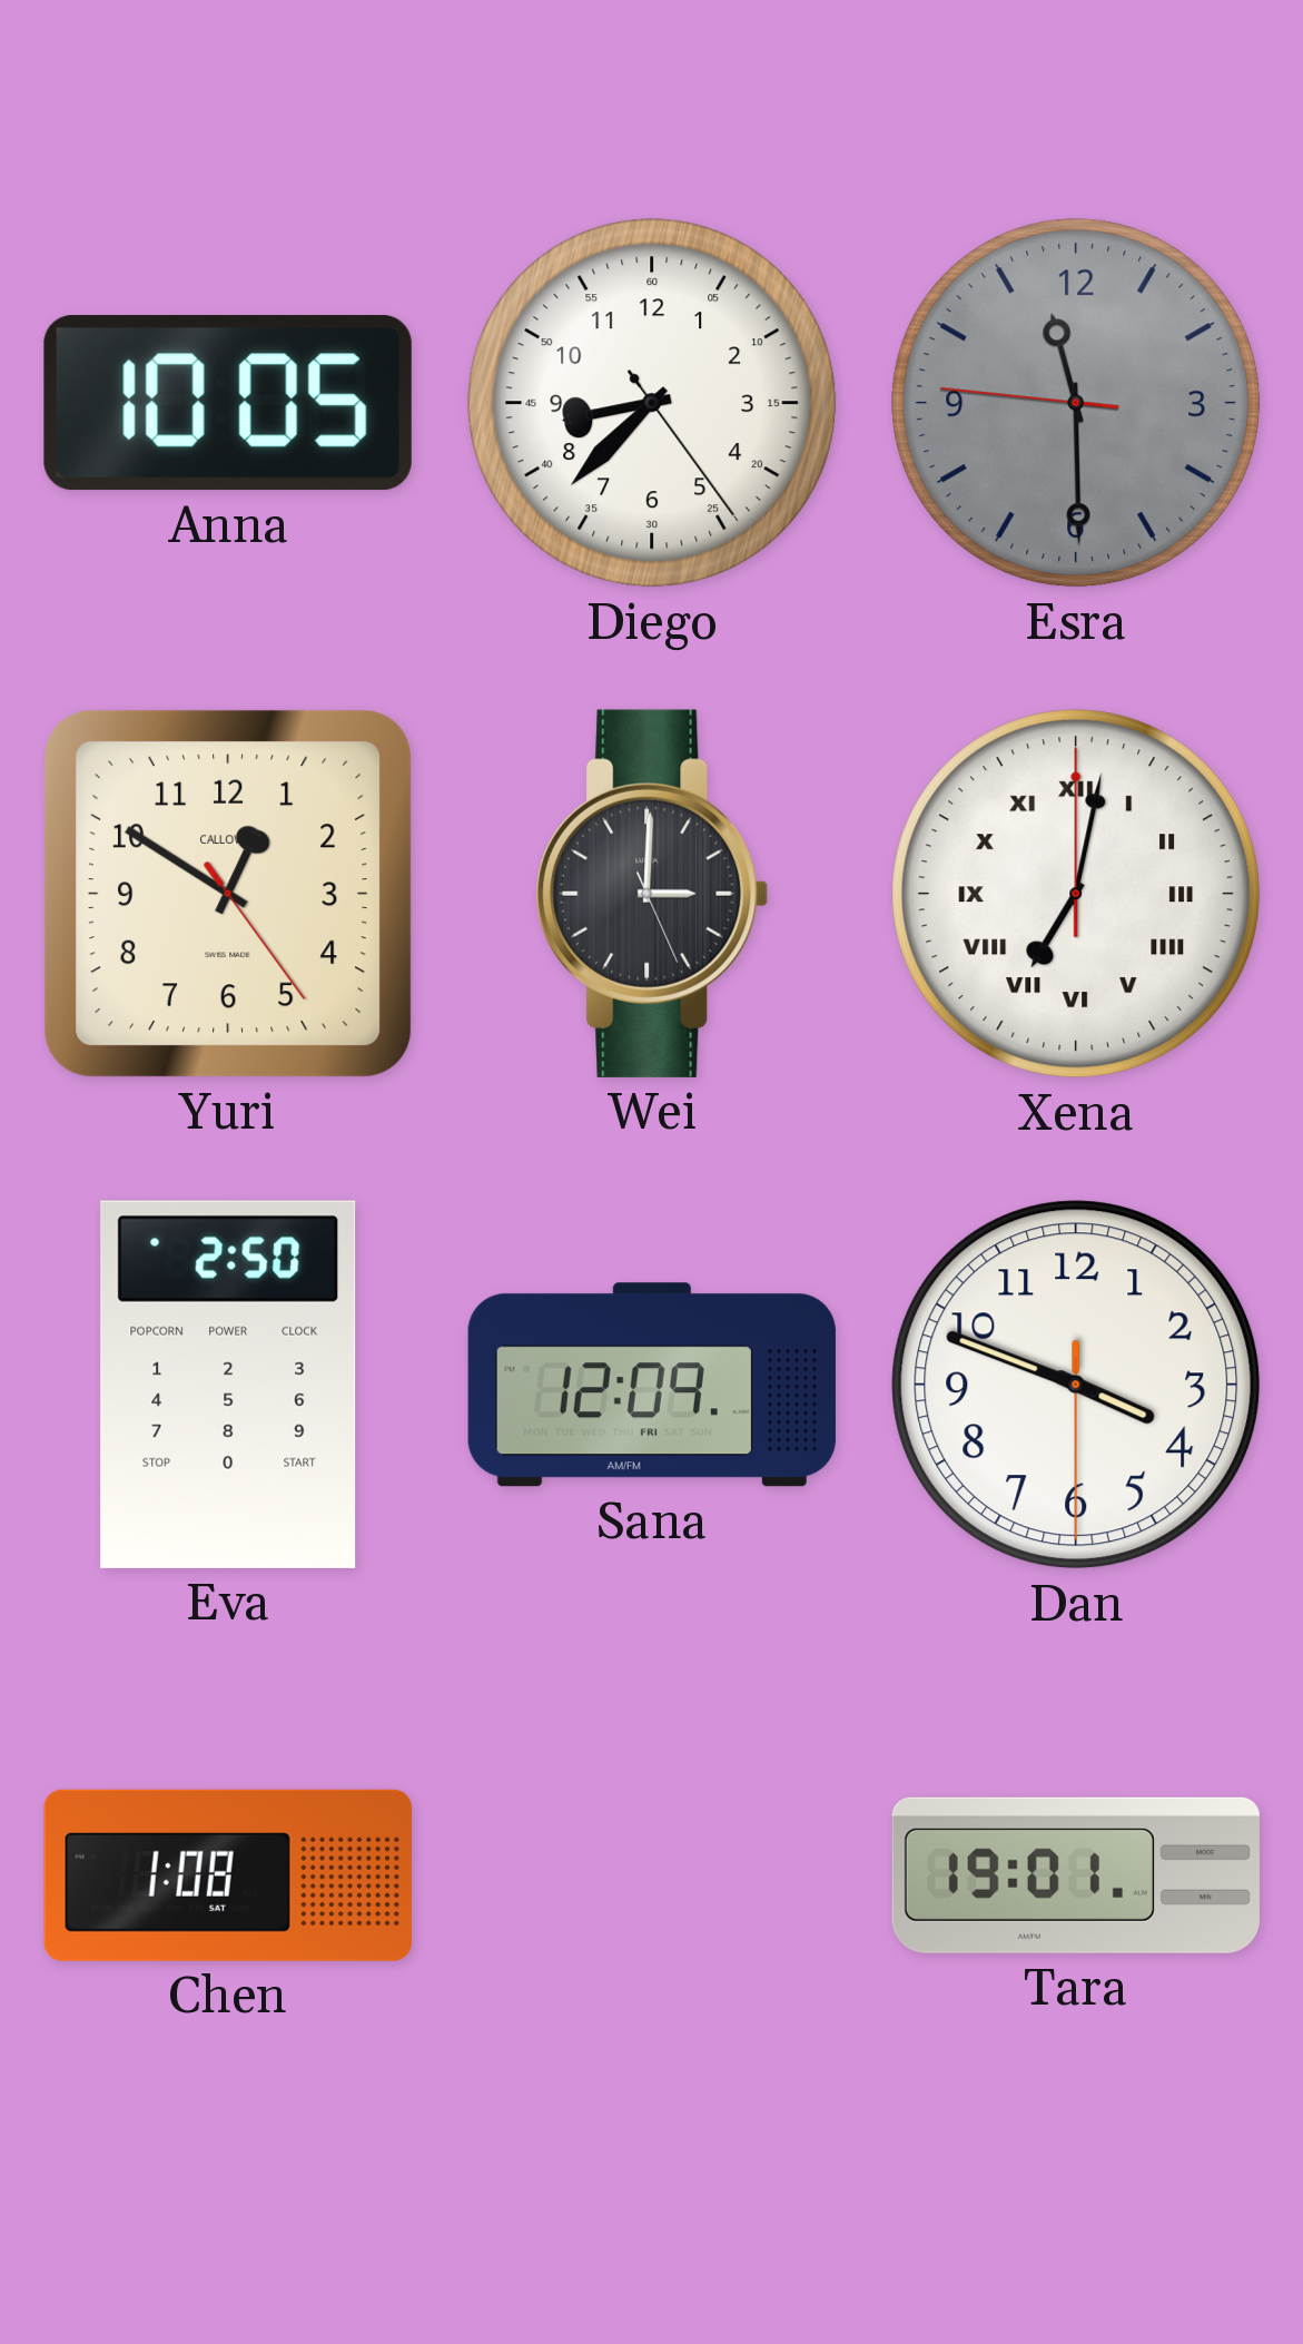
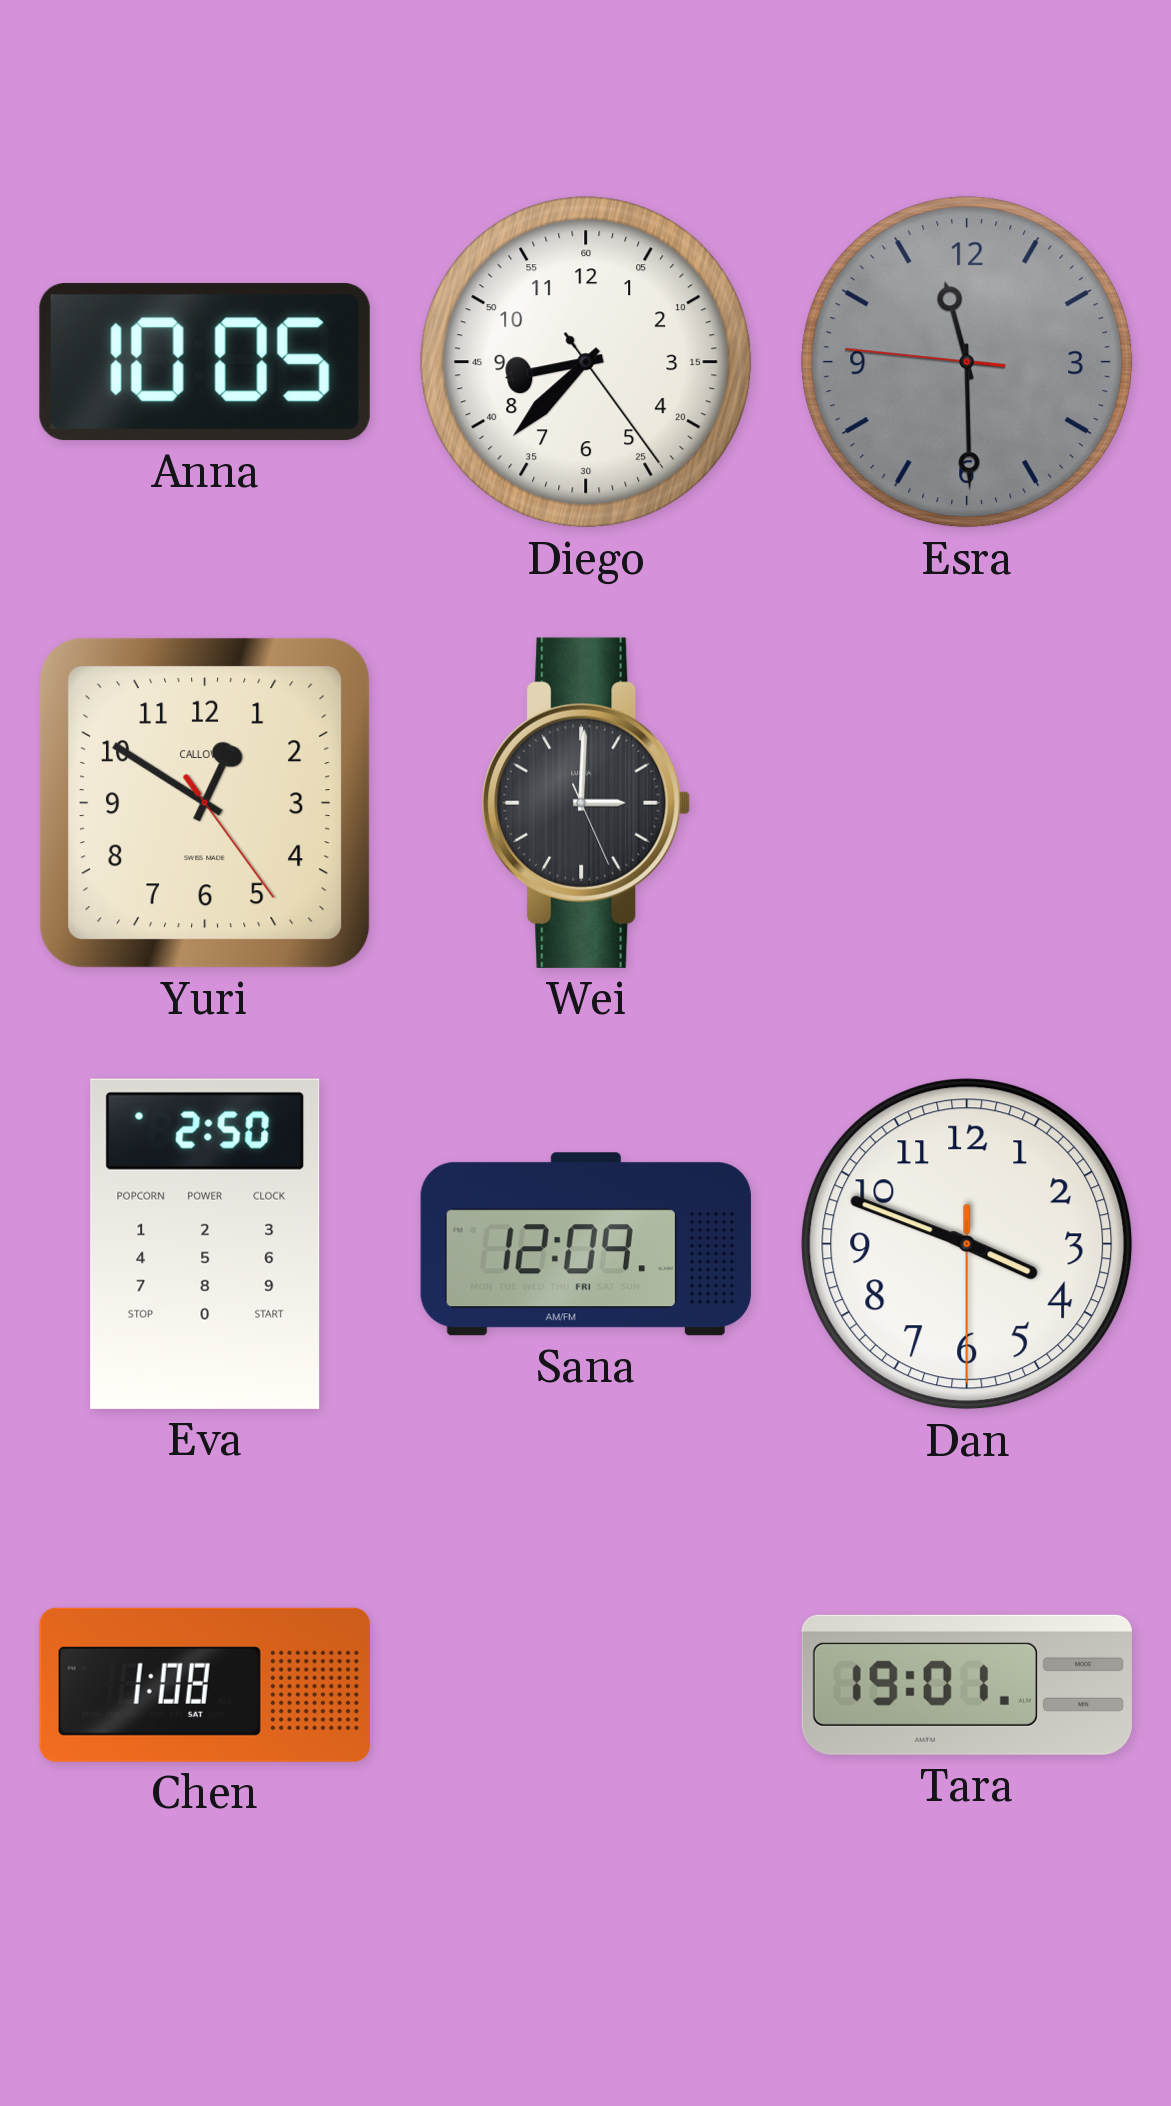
Xena: 7:02 -> none (1076, 894)
